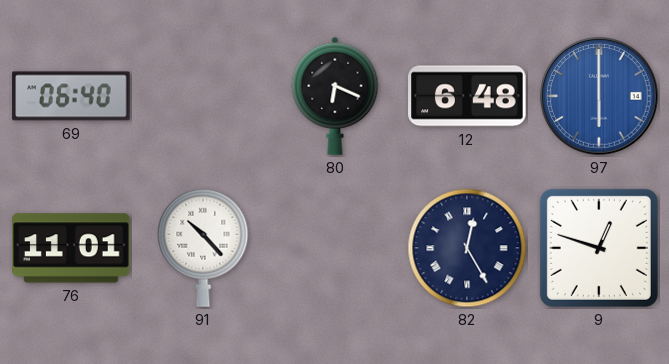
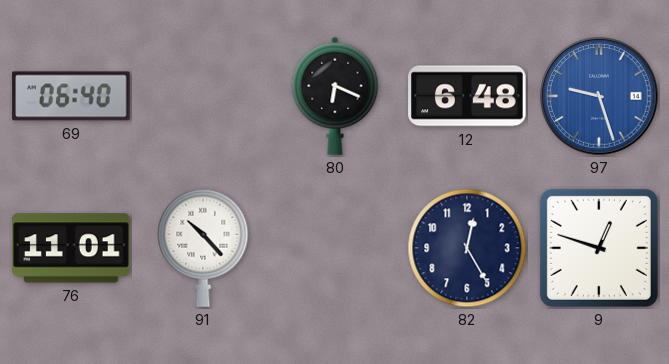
97: 6:00 -> 9:27 (599, 96)
82 numerals: Roman -> Arabic (467, 248)
